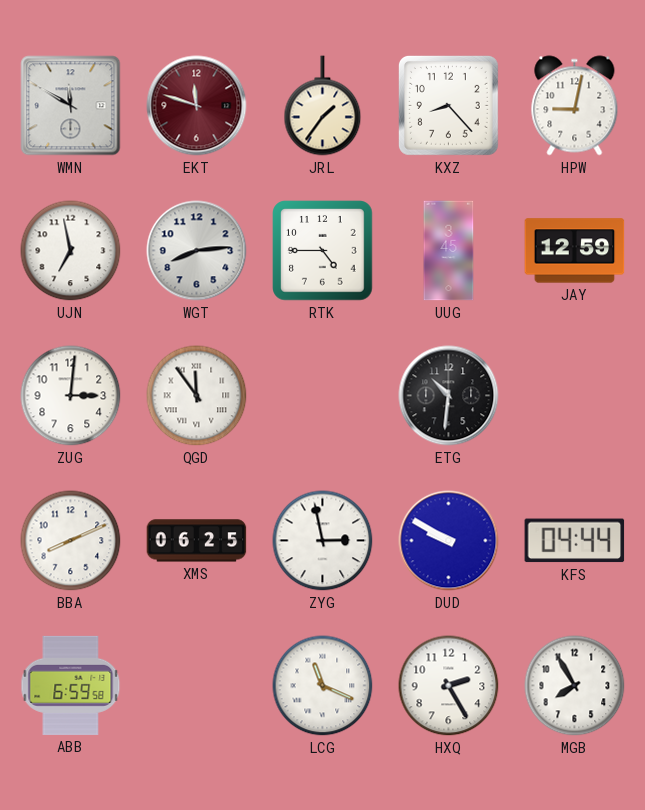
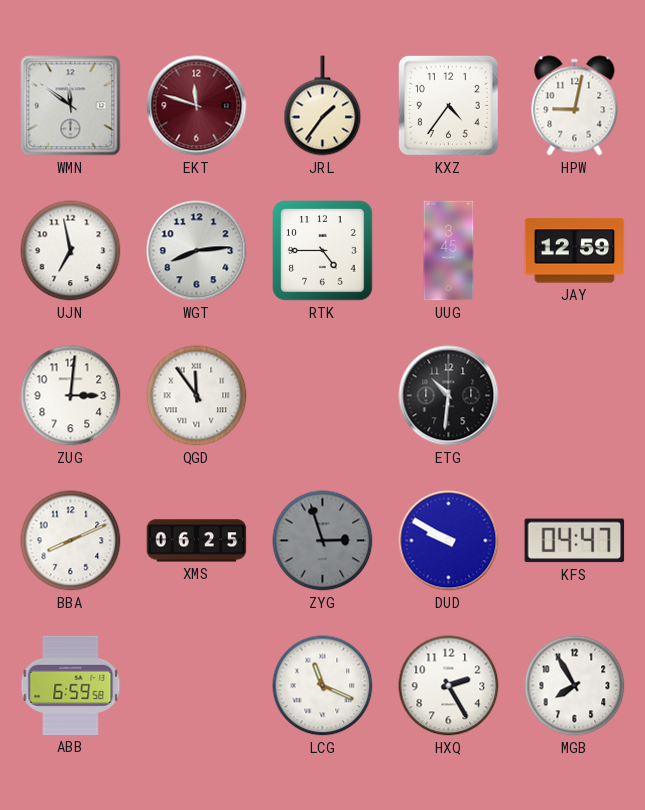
WMN: 11:50 -> 11:51 (71, 106)
KXZ: 8:23 -> 4:36 (448, 105)
ZYG: 2:58 -> 2:57 (323, 541)
ZYG dial: white -> grey (323, 541)
KFS: 04:44 -> 04:47 (575, 541)
